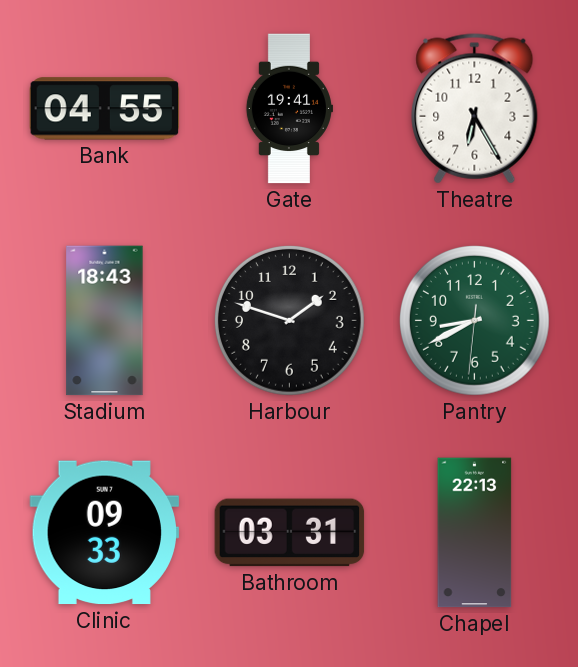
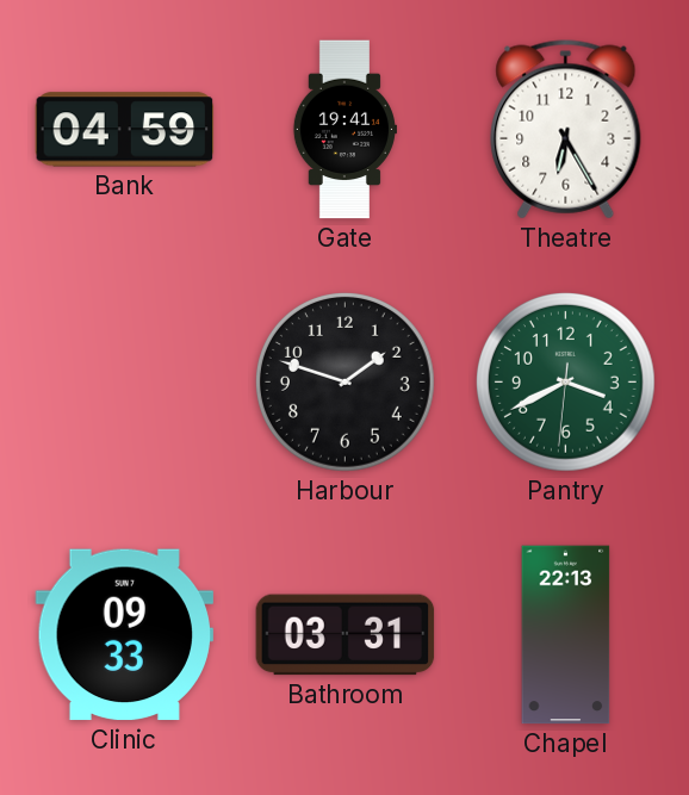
Bank: 04:55 -> 04:59 (125, 130)
Stadium: 18:43 -> none (105, 321)
Pantry: 8:40 -> 3:40 (565, 381)
